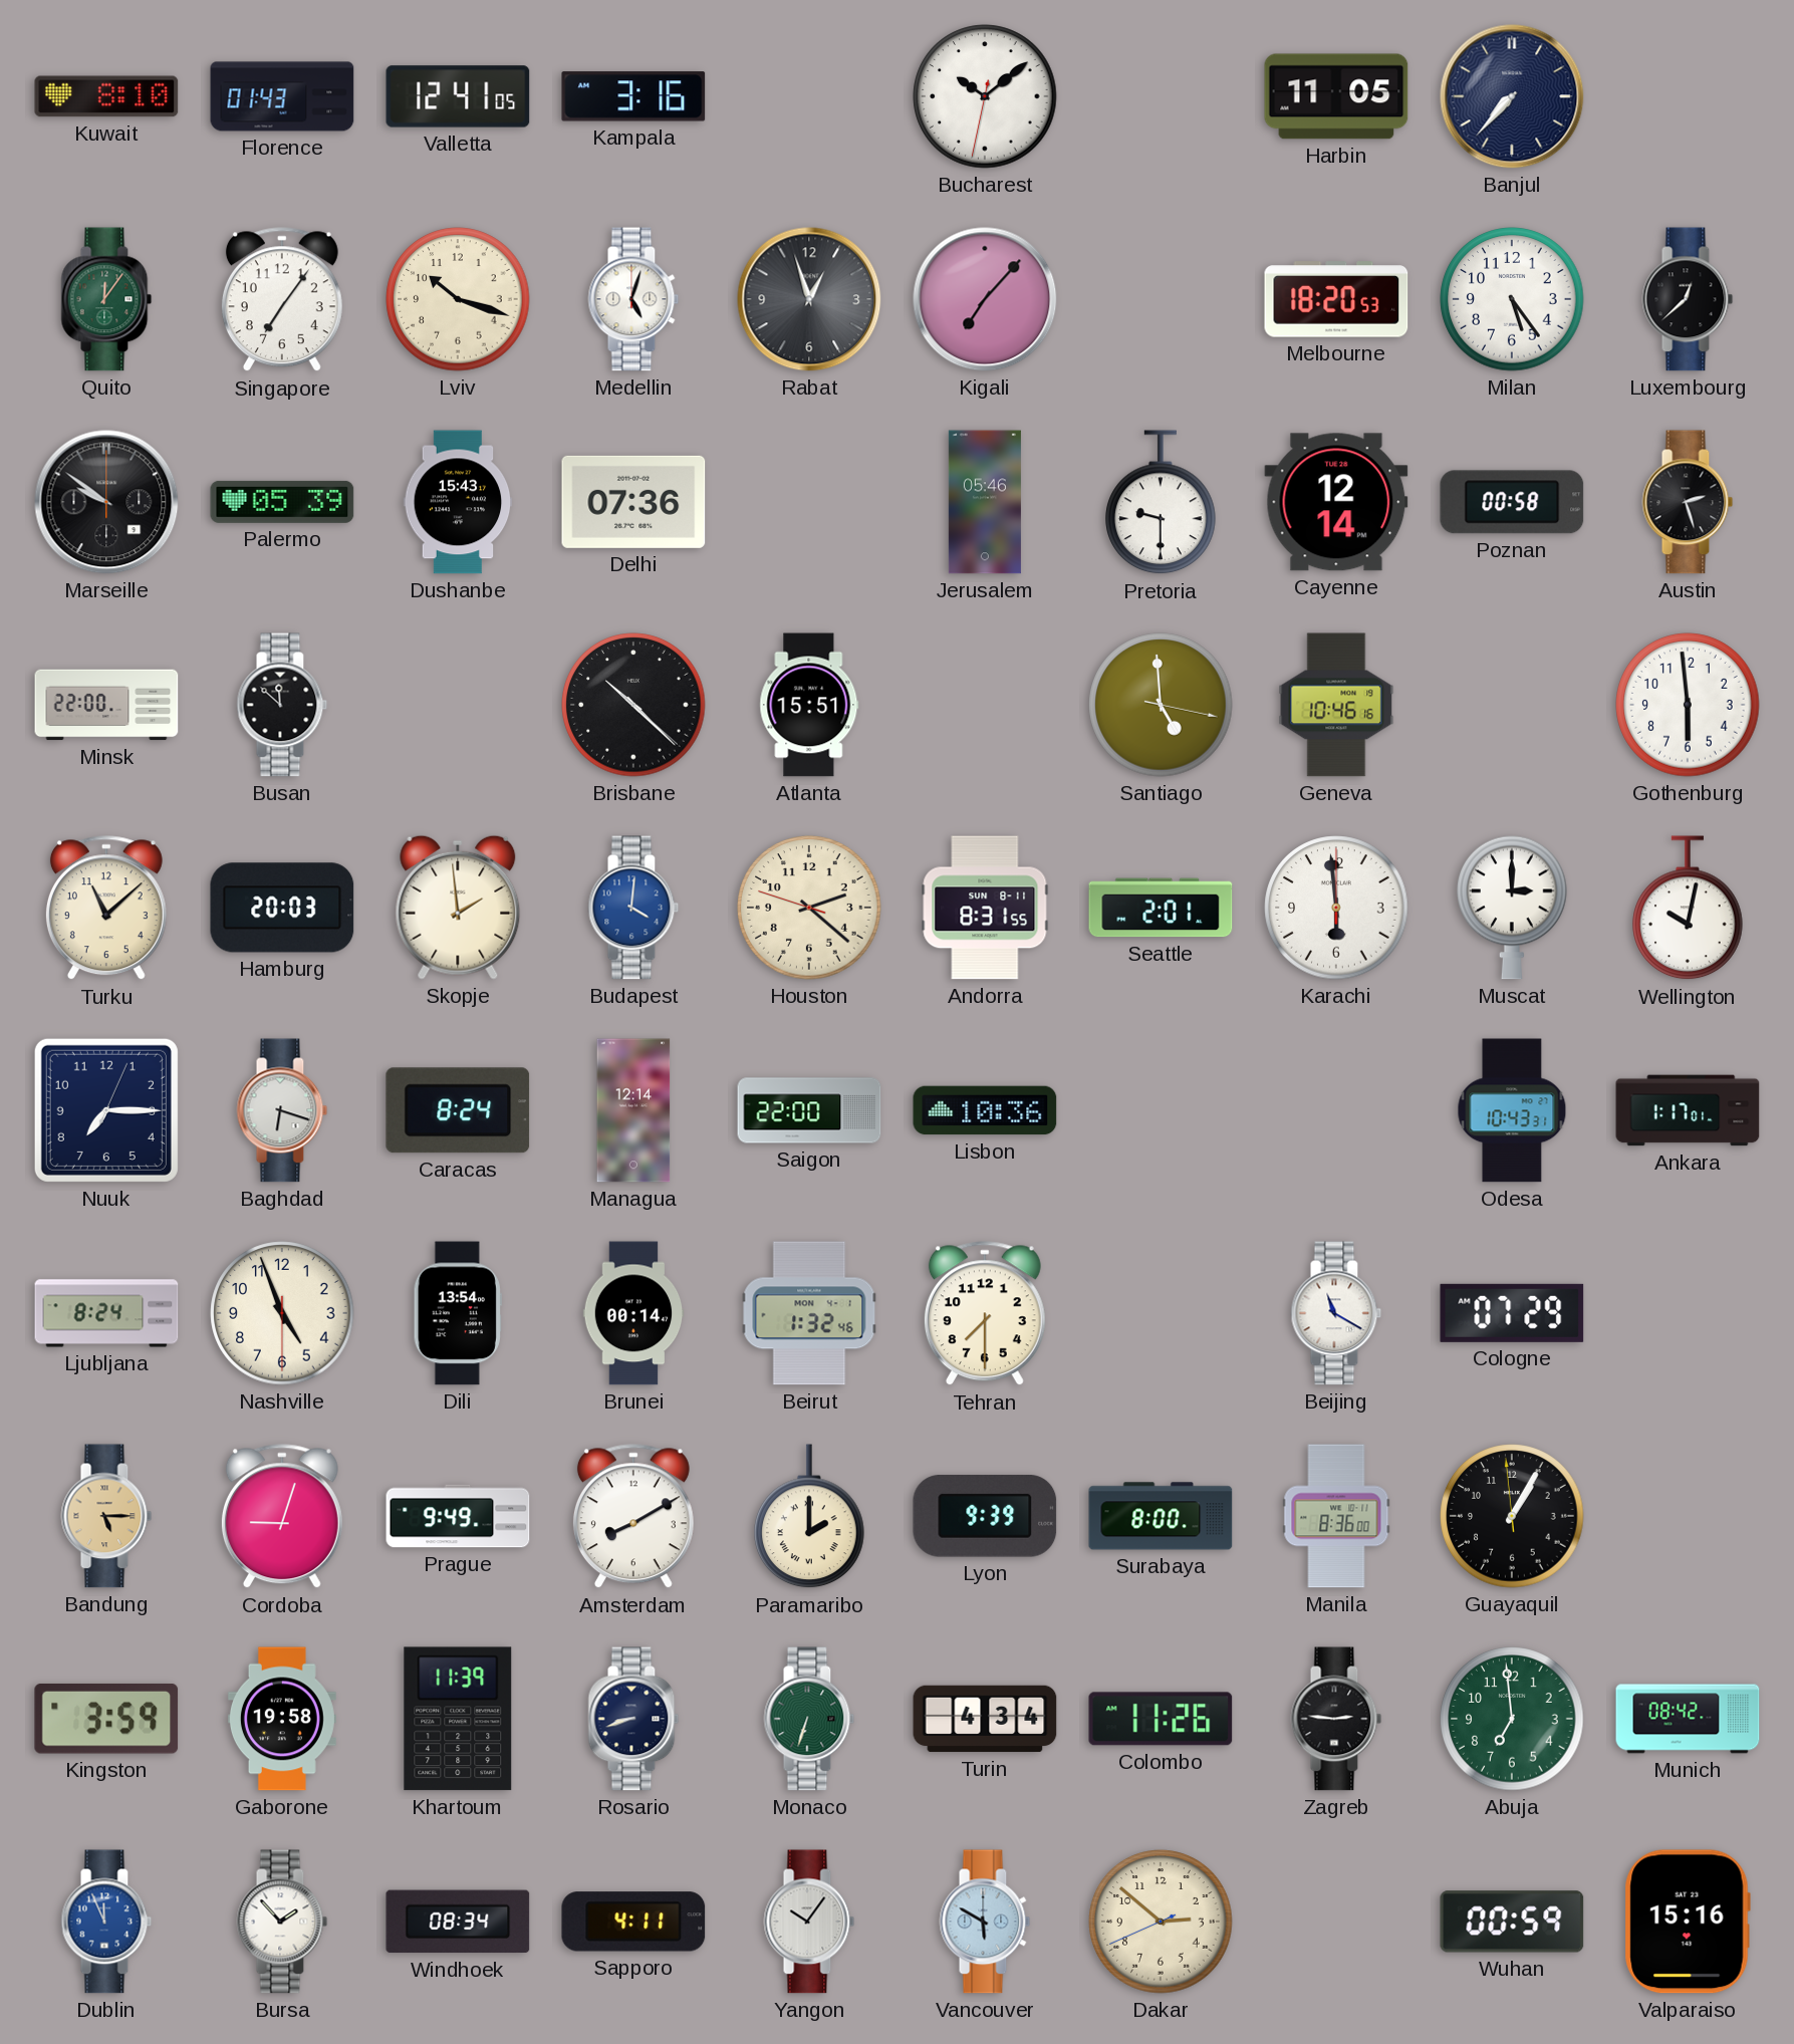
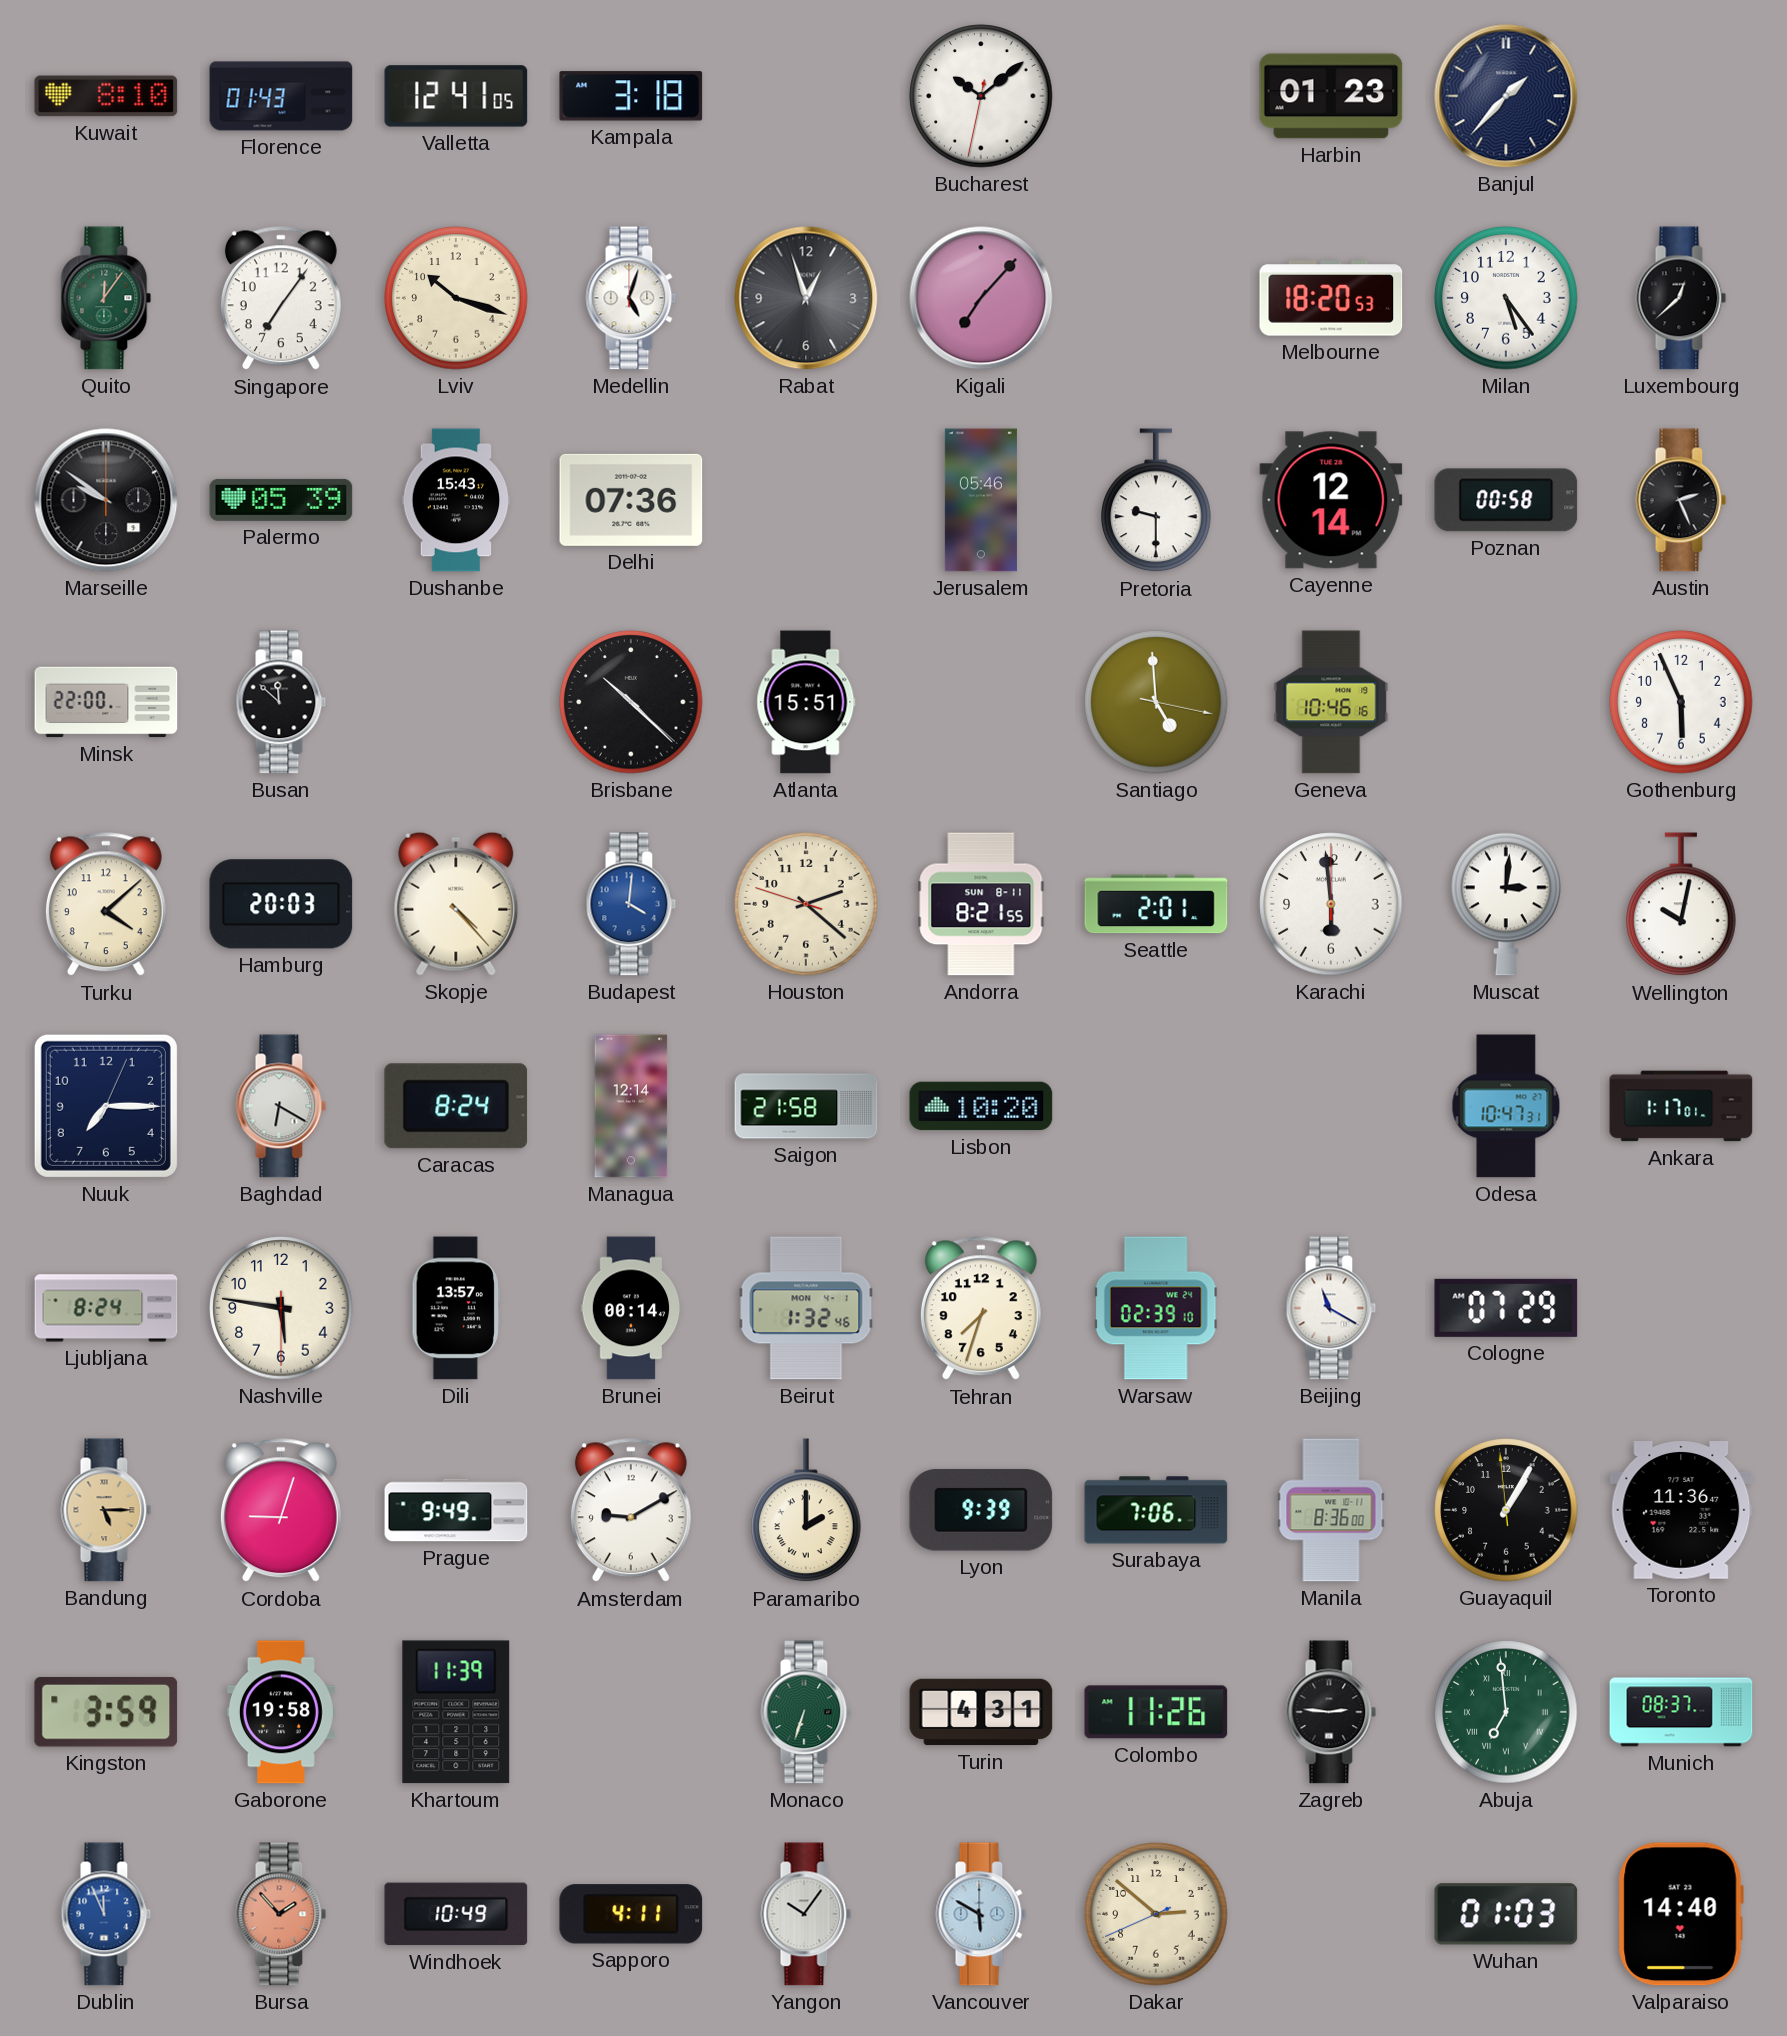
Kampala: 3:16 -> 3:18 (631, 96)
Harbin: 11:05 -> 01:23 (1331, 96)
Banjul: 7:37 -> 1:37 (1506, 96)
Austin: 2:27 -> 2:26 (1681, 500)
Gothenburg: 5:59 -> 5:56 (1681, 702)
Turku: 11:08 -> 4:08 (106, 905)
Skopje: 1:59 -> 4:23 (456, 904)
Andorra: 8:31 -> 8:21 (981, 904)
Muscat: 3:00 -> 3:01 (1506, 904)
Baghdad: 6:18 -> 6:20 (281, 1106)
Saigon: 22:00 -> 21:58 (806, 1106)
Lisbon: 10:36 -> 10:20 (981, 1106)
Odesa: 10:43 -> 10:47 (1506, 1106)
Nashville: 4:56 -> 5:46 (281, 1308)
Dili: 13:54 -> 13:57 (456, 1308)
Tehran: 7:30 -> 7:33 (981, 1309)
Warsaw: none -> 02:39 (1156, 1308)
Amsterdam: 8:10 -> 9:10 (631, 1511)
Surabaya: 8:00 -> 7:06 (1156, 1510)
Toronto: none -> 11:36 (1681, 1511)
Rosario: 8:42 -> none (633, 1719)
Turin: 4:34 -> 4:31 (981, 1712)
Abuja numerals: Arabic -> Roman (1506, 1712)
Munich: 08:42 -> 08:37 (1681, 1712)
Bursa dial: white -> salmon (281, 1914)
Windhoek: 08:34 -> 10:49 (456, 1914)
Wuhan: 00:59 -> 01:03 (1506, 1914)
Valparaiso: 15:16 -> 14:40 (1681, 1914)
